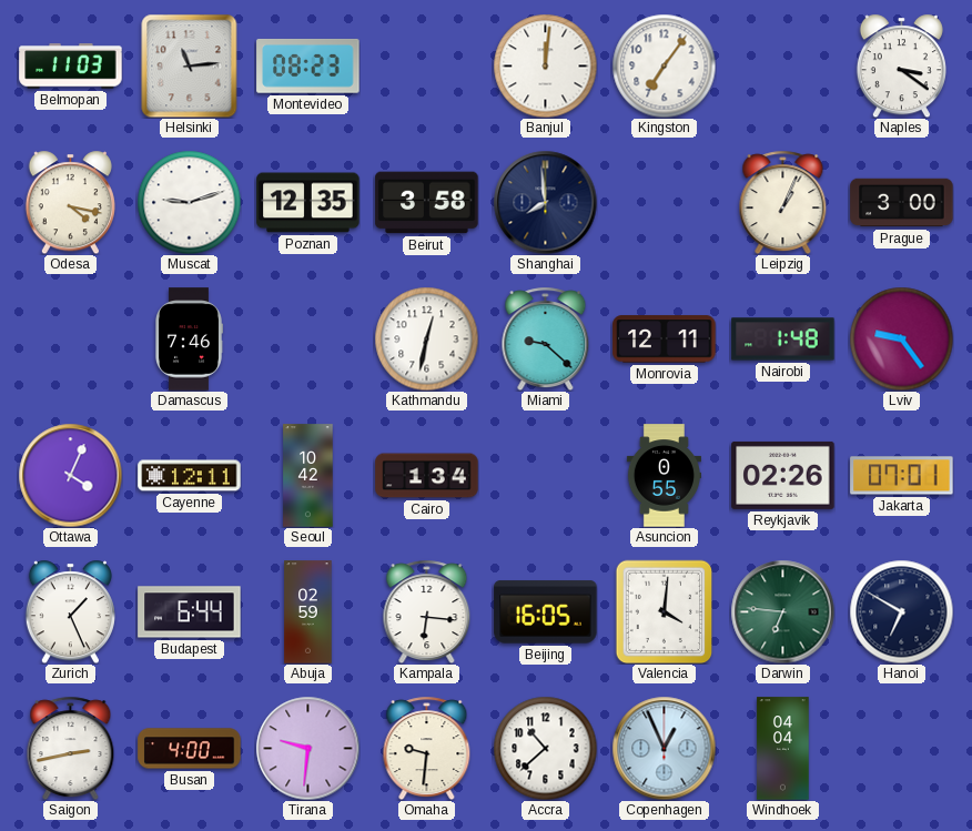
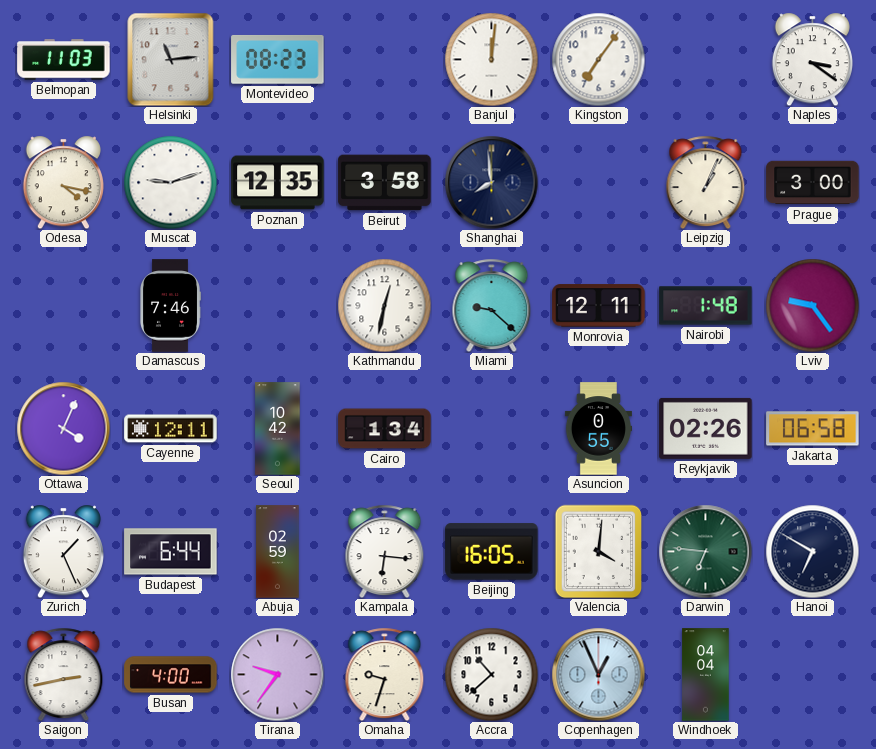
Jakarta: 07:01 -> 06:58 (813, 429)
Tirana: 9:31 -> 9:36 (277, 674)
Omaha: 9:31 -> 9:33 (385, 674)
